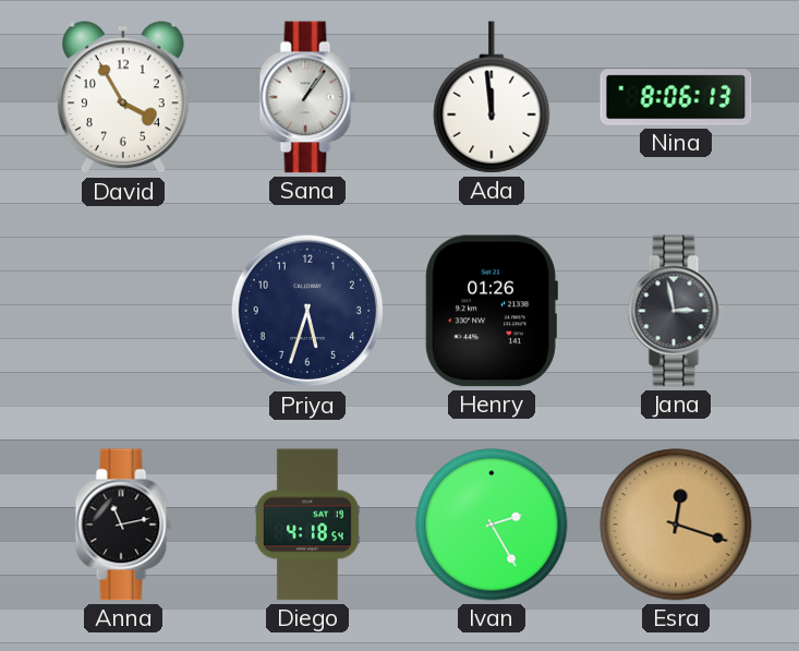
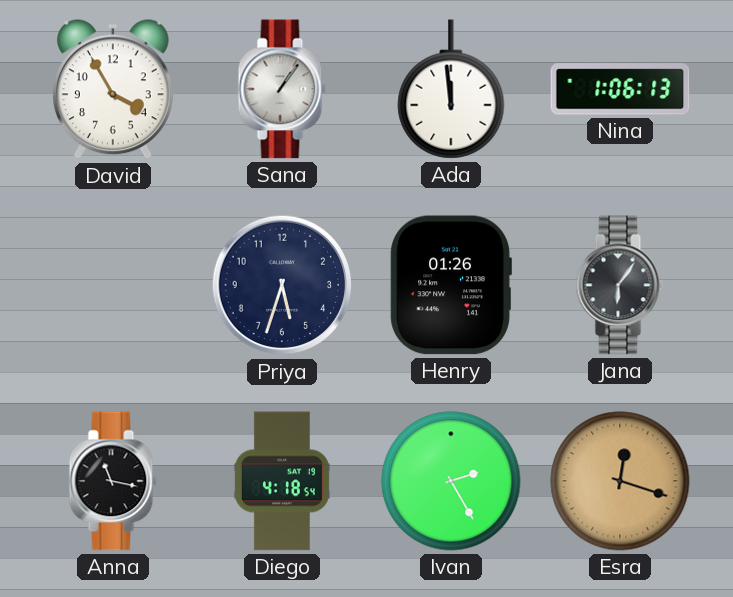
Nina: 8:06 -> 1:06 (620, 89)
Jana: 2:58 -> 6:06 (620, 285)
Anna: 11:13 -> 11:17 (113, 481)
